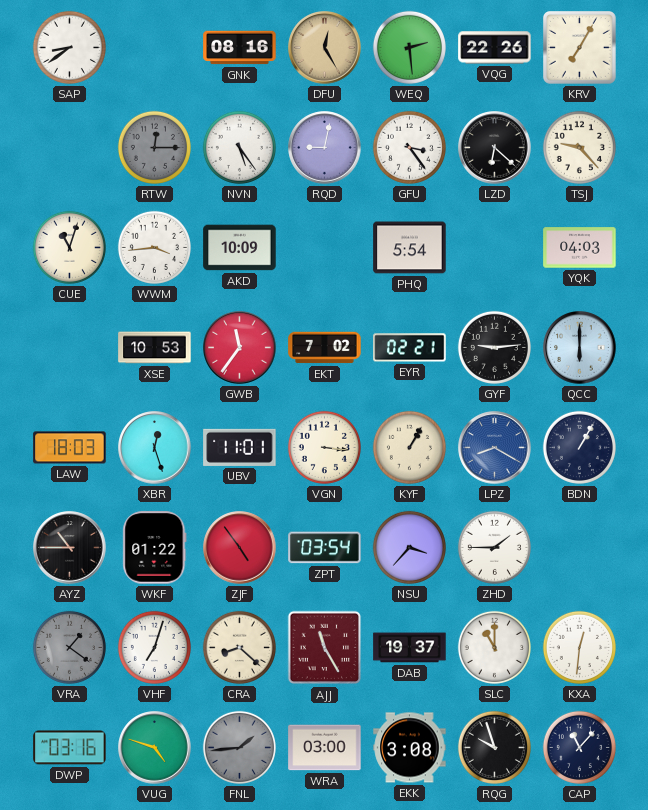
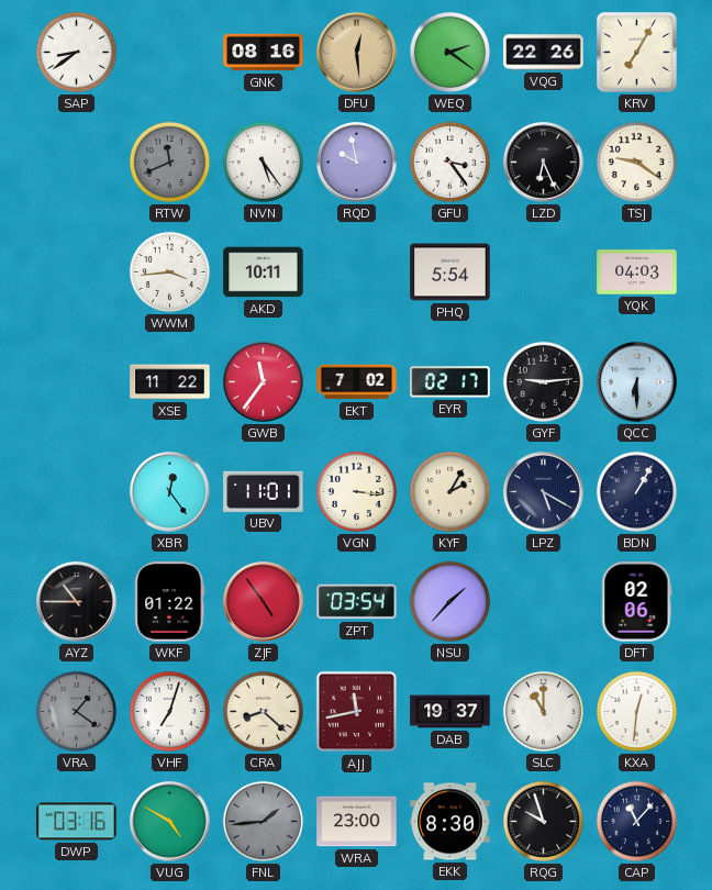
DFU: 12:25 -> 12:29 (357, 53)
WEQ: 2:29 -> 2:21 (449, 52)
RTW: 12:15 -> 11:41 (169, 162)
RQD: 9:02 -> 9:58 (357, 163)
LZD: 6:22 -> 6:26 (544, 163)
TSJ: 9:23 -> 9:21 (636, 162)
CUE: 11:03 -> none (69, 247)
AKD: 10:09 -> 10:11 (264, 272)
XSE: 10:53 -> 11:22 (170, 382)
EYR: 02:21 -> 02:17 (450, 382)
QCC: 6:00 -> 6:30 (637, 382)
LAW: 18:03 -> none (70, 448)
XBR: 12:27 -> 12:24 (170, 492)
KYF: 1:05 -> 2:05 (449, 491)
LPZ: 8:20 -> 5:20 (544, 492)
LPZ dial: blue -> navy (544, 492)
NSU: 3:37 -> 1:37 (449, 601)
ZHD: 1:45 -> none (494, 547)
DFT: none -> 02:06 (637, 602)
AJJ: 11:25 -> 11:43 (357, 712)
VUG: 4:48 -> 4:50 (170, 822)
WRA: 03:00 -> 23:00 (357, 822)
EKK: 3:08 -> 8:30 (450, 822)
